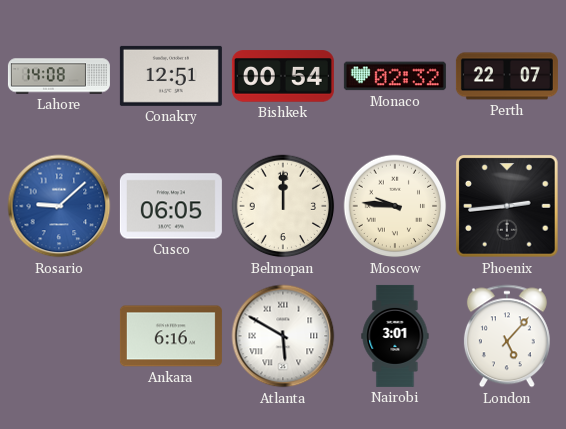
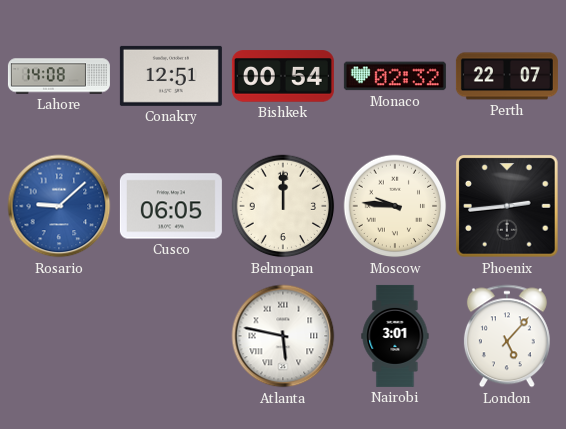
Ankara: 6:16 -> none (171, 336)
Atlanta: 5:50 -> 5:47 (283, 336)
